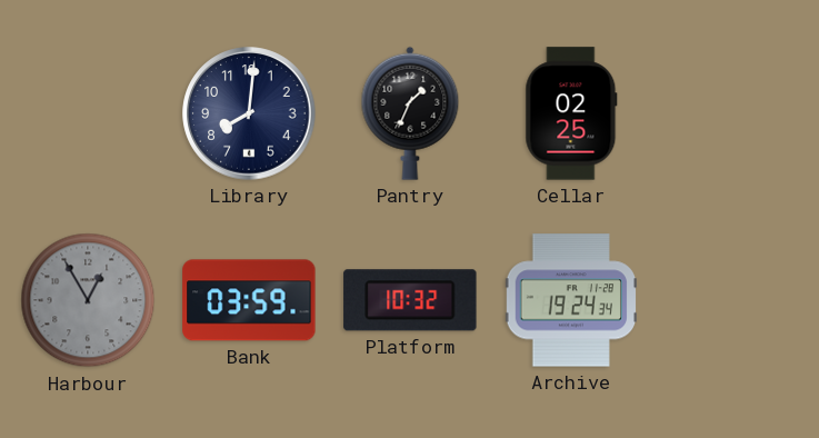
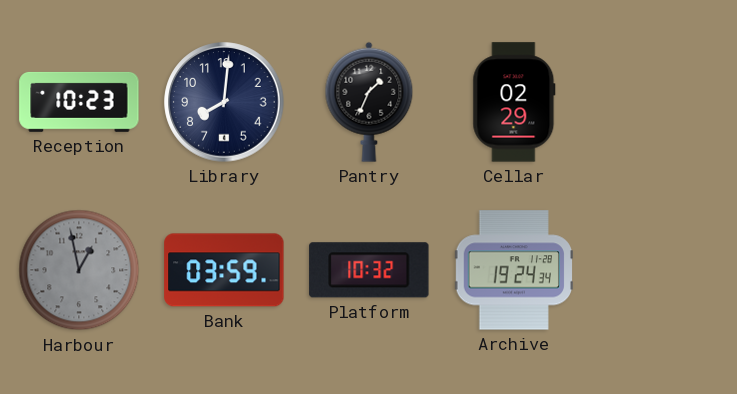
Reception: none -> 10:23 (79, 102)
Cellar: 02:25 -> 02:29 (514, 102)
Harbour: 12:55 -> 12:58 (79, 270)
